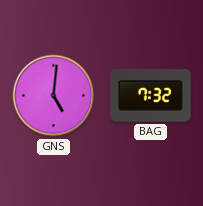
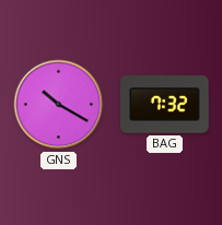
GNS: 5:01 -> 10:20 (59, 105)
